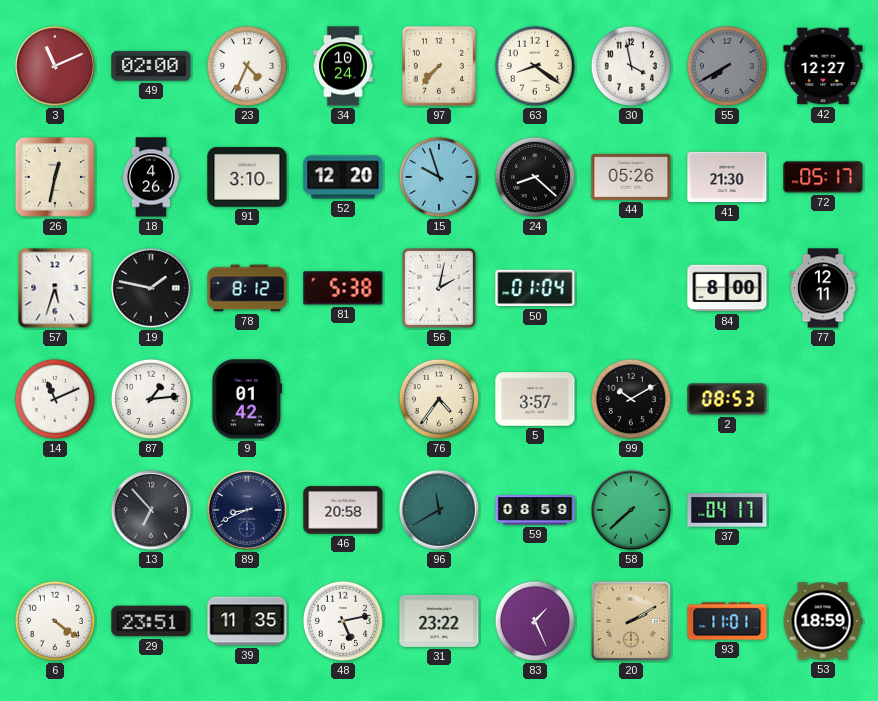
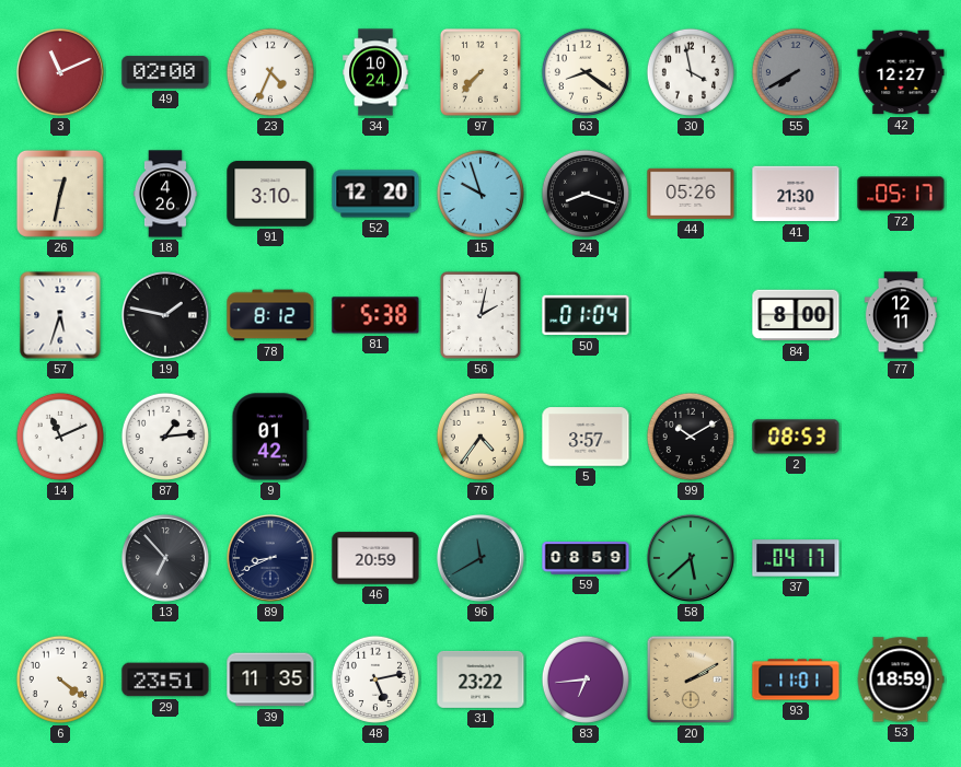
24: 8:22 -> 8:18 (586, 194)
46: 20:58 -> 20:59 (375, 558)
58: 7:38 -> 5:38 (691, 558)
83: 1:26 -> 6:44 (586, 679)
